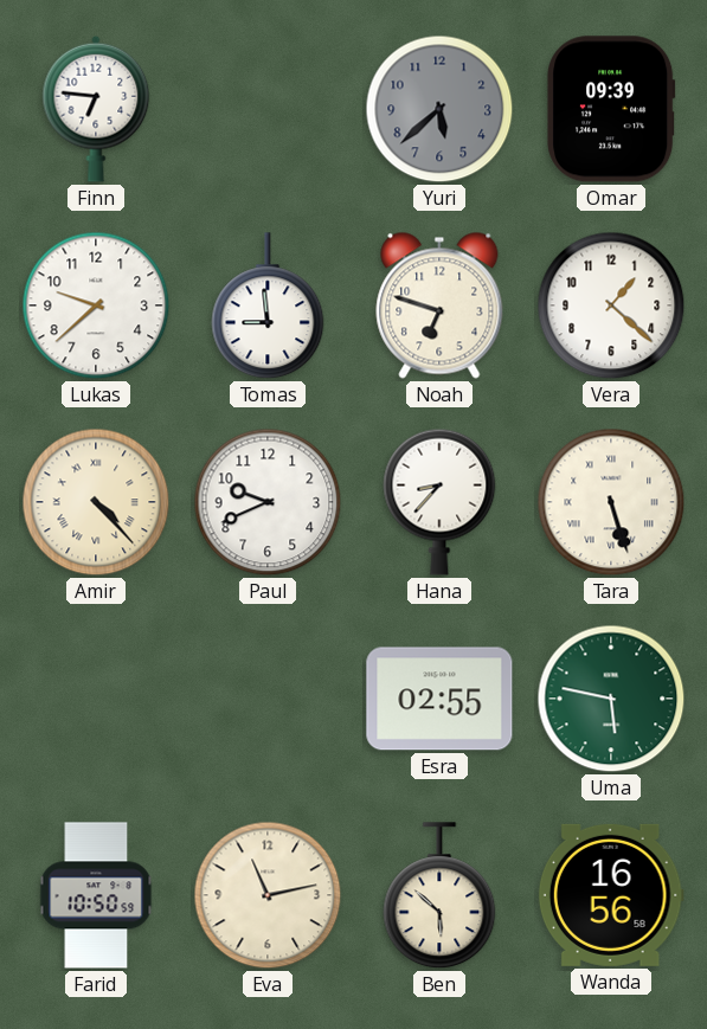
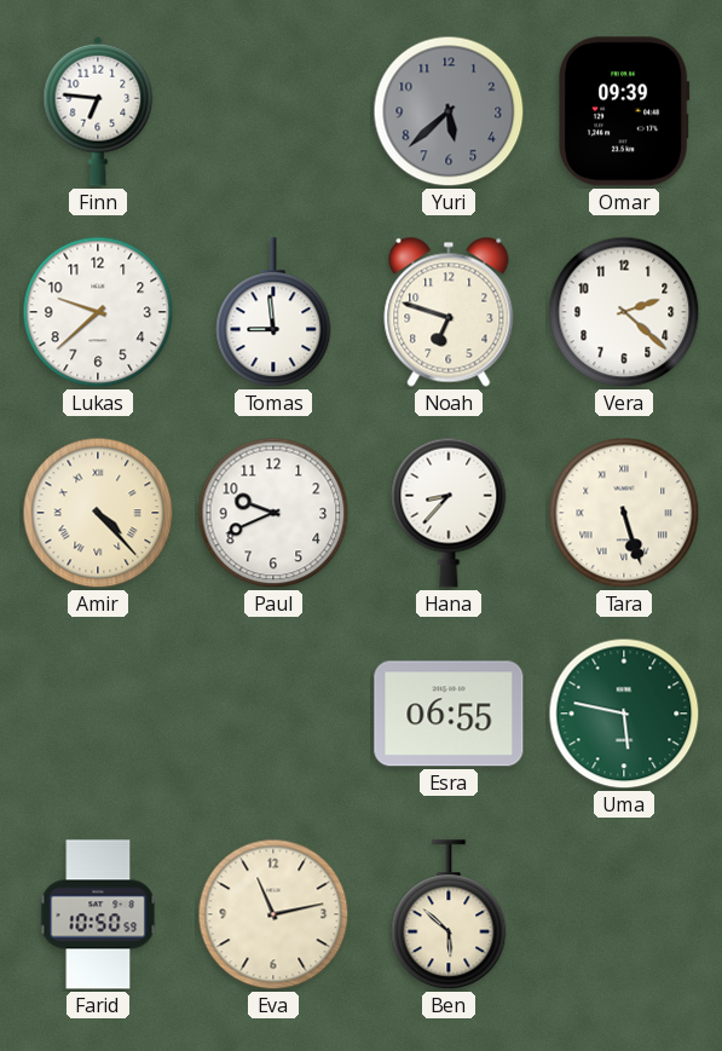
Vera: 1:22 -> 2:22 (624, 312)
Esra: 02:55 -> 06:55 (449, 714)
Wanda: 16:56 -> none (611, 895)
